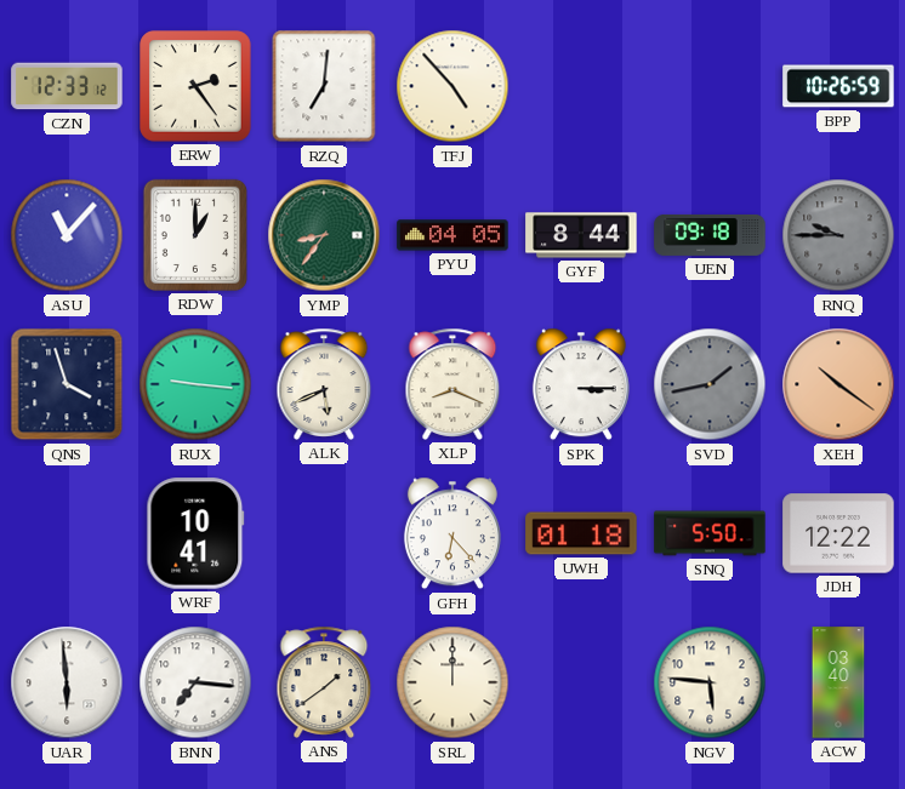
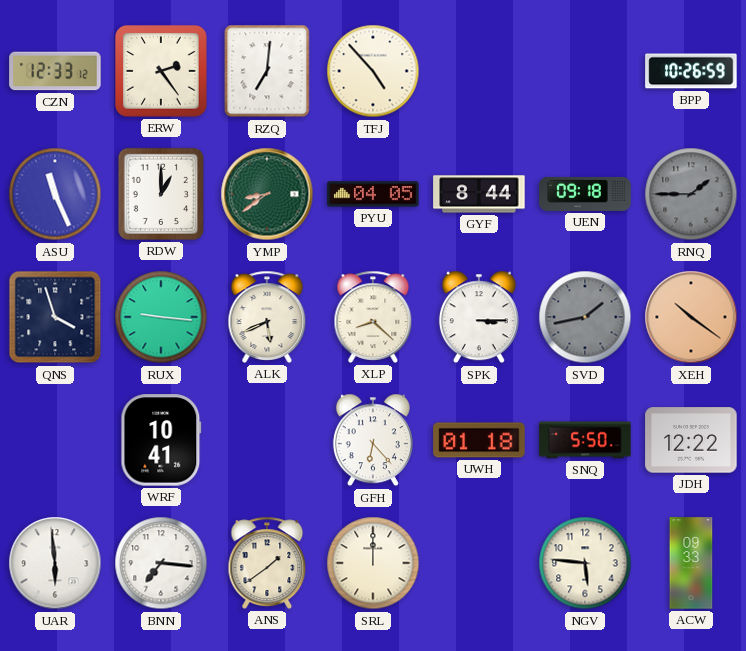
ASU: 11:07 -> 11:26 (55, 194)
YMP: 8:36 -> 8:39 (267, 194)
RNQ: 9:45 -> 1:45 (691, 194)
XLP: 8:19 -> 8:22 (373, 317)
ACW: 03:40 -> 09:33 (691, 563)
